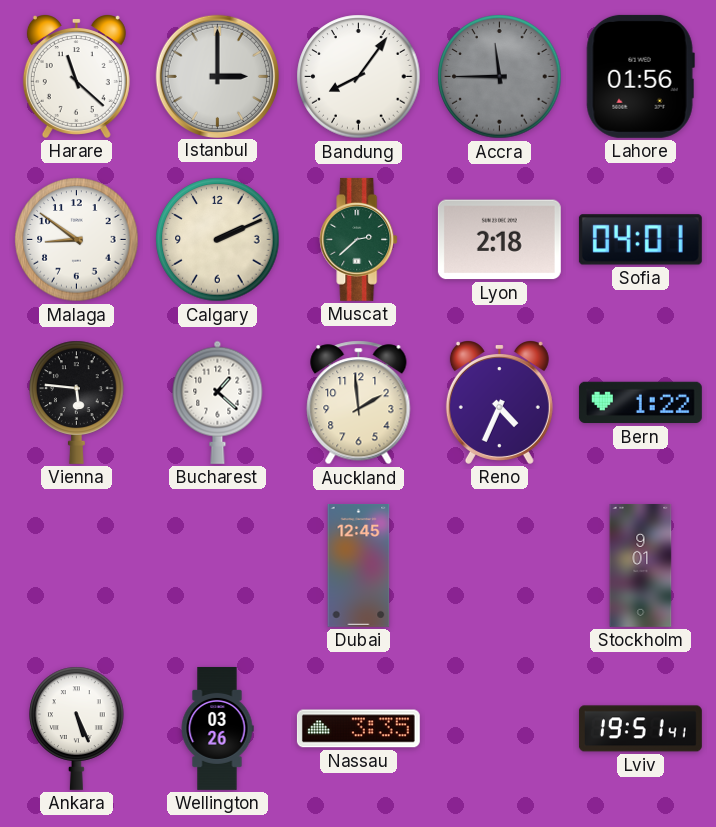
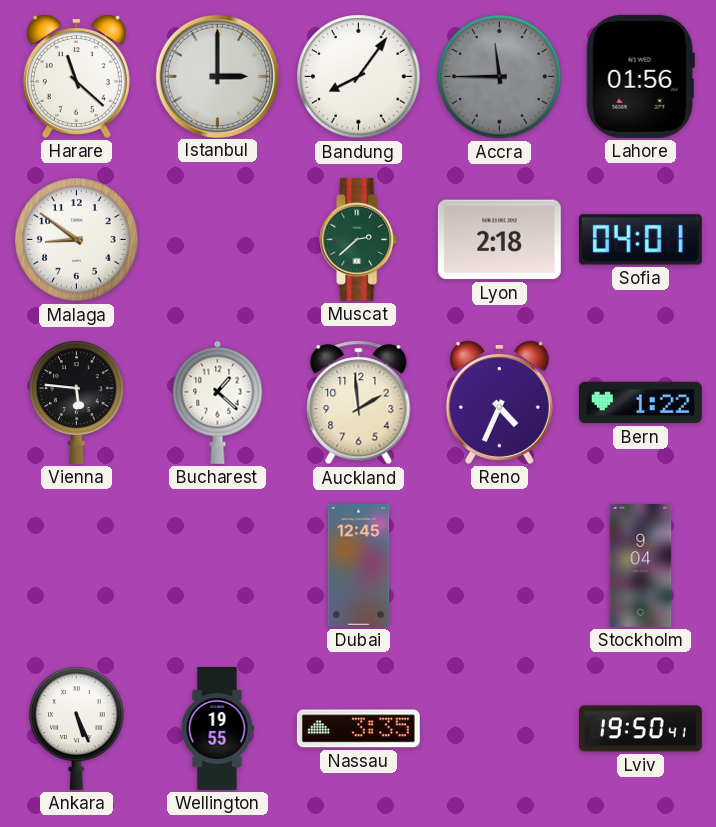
Calgary: 2:11 -> none (218, 240)
Stockholm: 9:01 -> 9:04 (641, 565)
Wellington: 03:26 -> 19:55 (217, 728)
Lviv: 19:51 -> 19:50 (640, 729)
